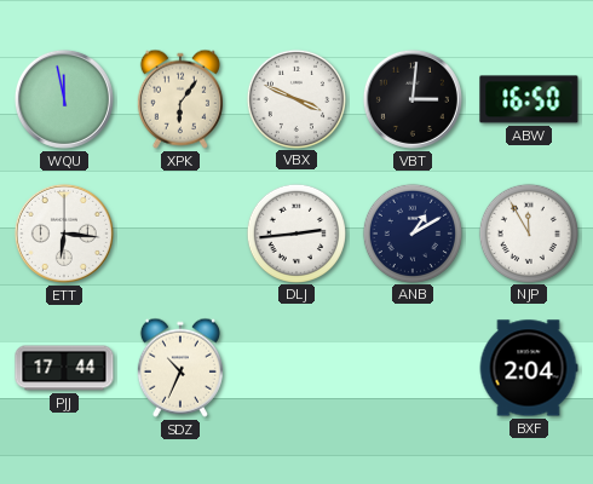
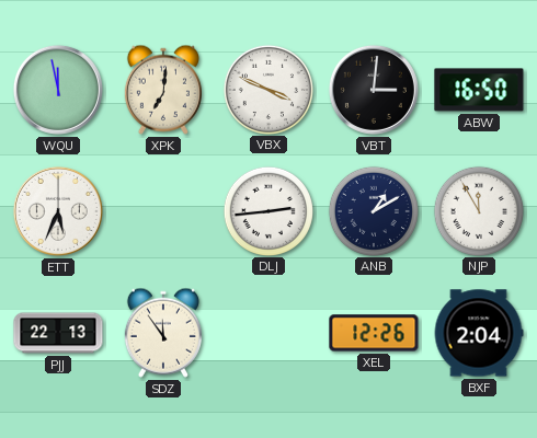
XPK: 6:06 -> 7:01 (163, 90)
ETT: 6:16 -> 5:34 (58, 211)
PJJ: 17:44 -> 22:13 (58, 333)
SDZ: 10:34 -> 11:54 (163, 333)
XEL: none -> 12:26 (374, 333)
